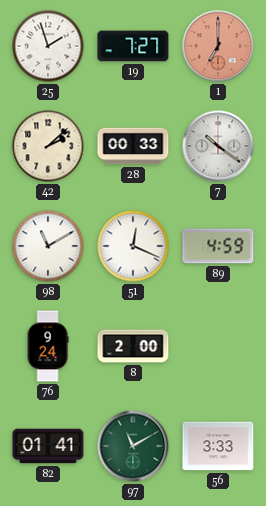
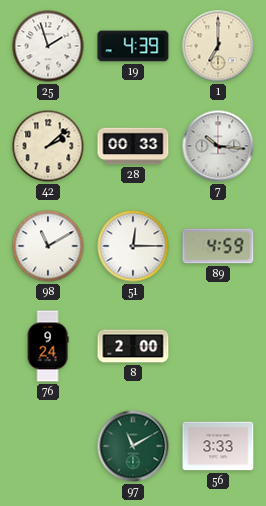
19: 7:27 -> 4:39 (133, 46)
1 dial: salmon -> cream (218, 46)
7: 10:21 -> 10:16 (218, 146)
51: 12:19 -> 12:15 (133, 246)
82: 01:41 -> none (48, 446)
